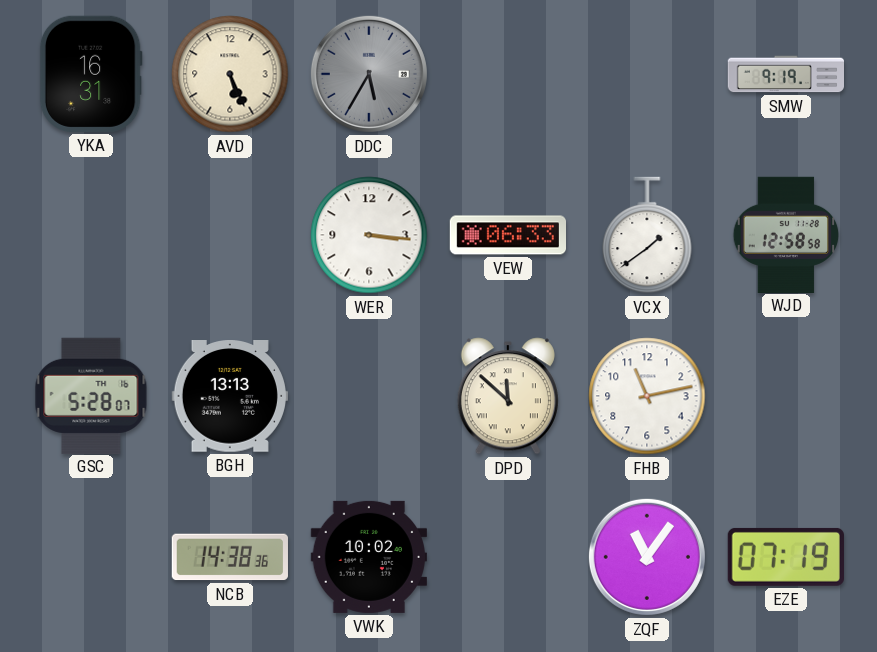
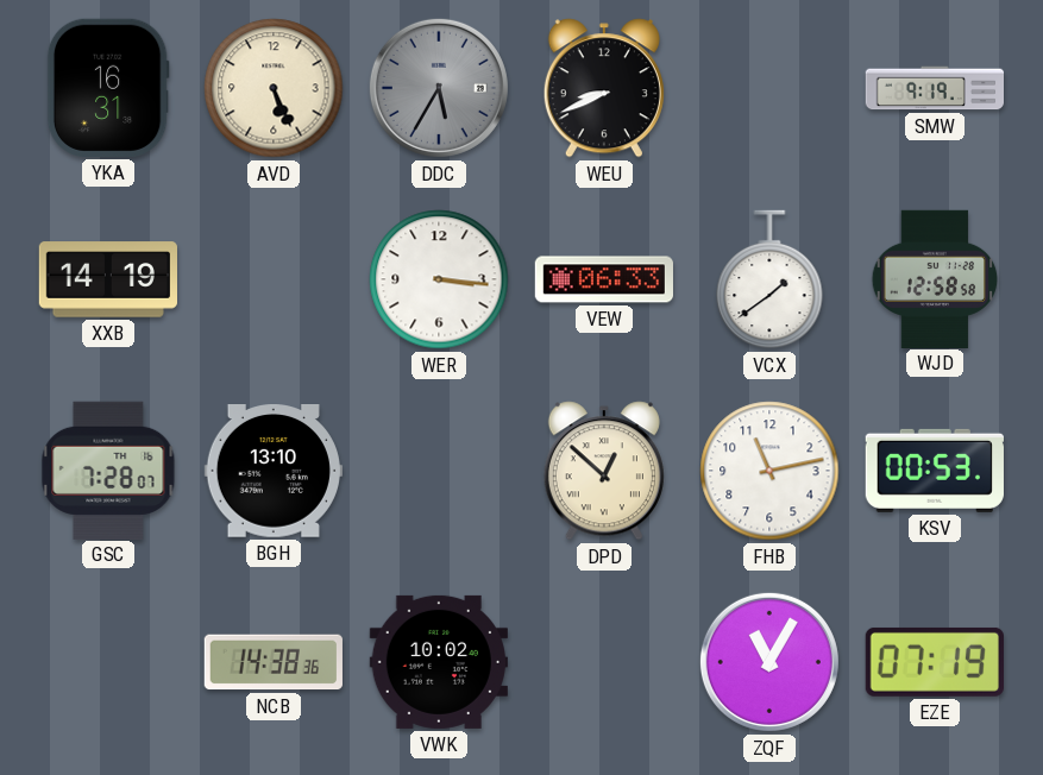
WEU: none -> 8:41 (604, 88)
XXB: none -> 14:19 (107, 279)
GSC: 5:28 -> 7:28 (108, 470)
BGH: 13:13 -> 13:10 (274, 472)
DPD: 11:52 -> 12:52 (604, 471)
KSV: none -> 00:53 (935, 471)
ZQF: 11:06 -> 11:05 (769, 662)
